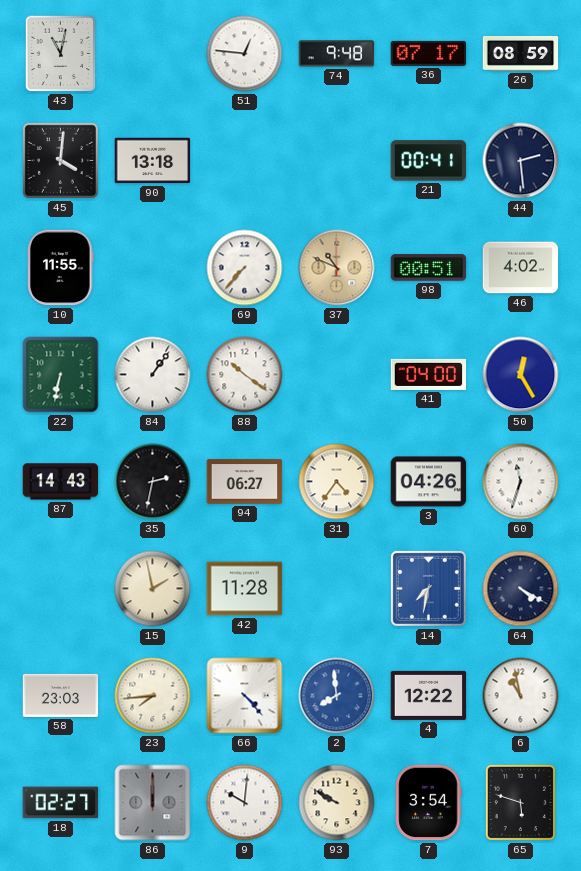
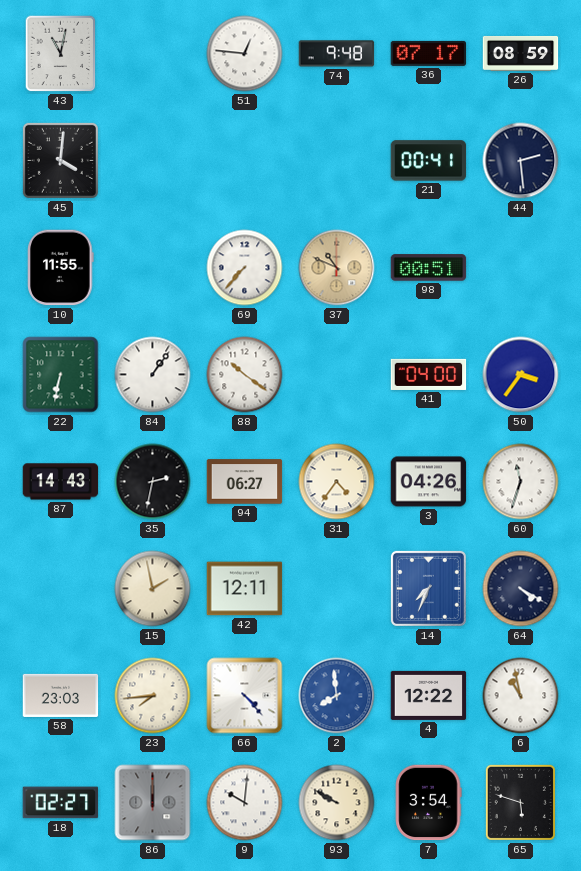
90: 13:18 -> none (153, 161)
46: 4:02 -> none (521, 268)
50: 12:25 -> 3:36 (521, 375)
42: 11:28 -> 12:11 (245, 589)
14: 7:32 -> 7:34 (428, 588)
